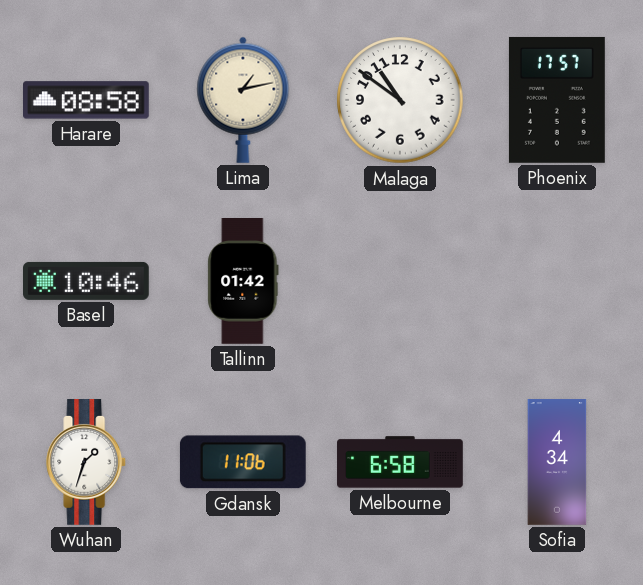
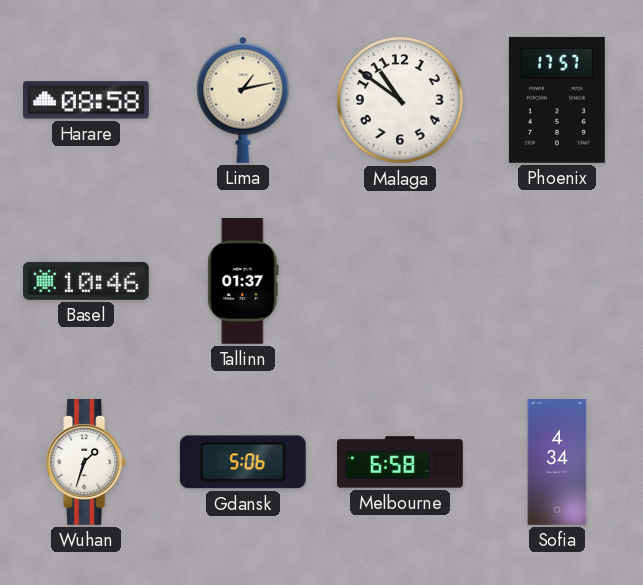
Tallinn: 01:42 -> 01:37 (243, 282)
Gdansk: 11:06 -> 5:06 (243, 462)
